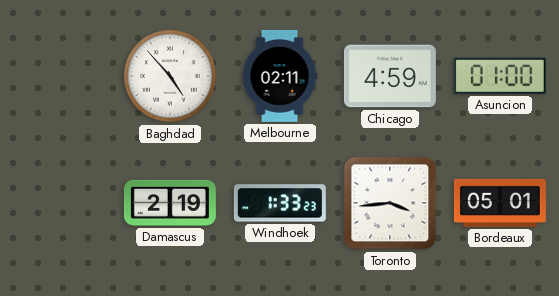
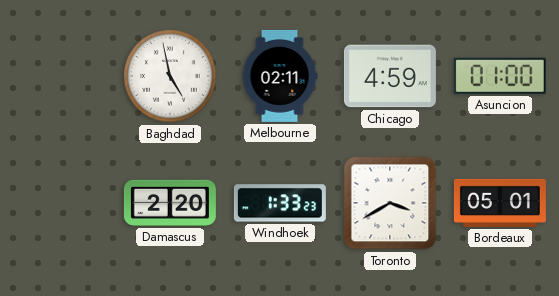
Baghdad: 4:53 -> 4:58 (170, 76)
Damascus: 2:19 -> 2:20 (170, 203)
Toronto: 3:44 -> 3:40 (390, 203)
